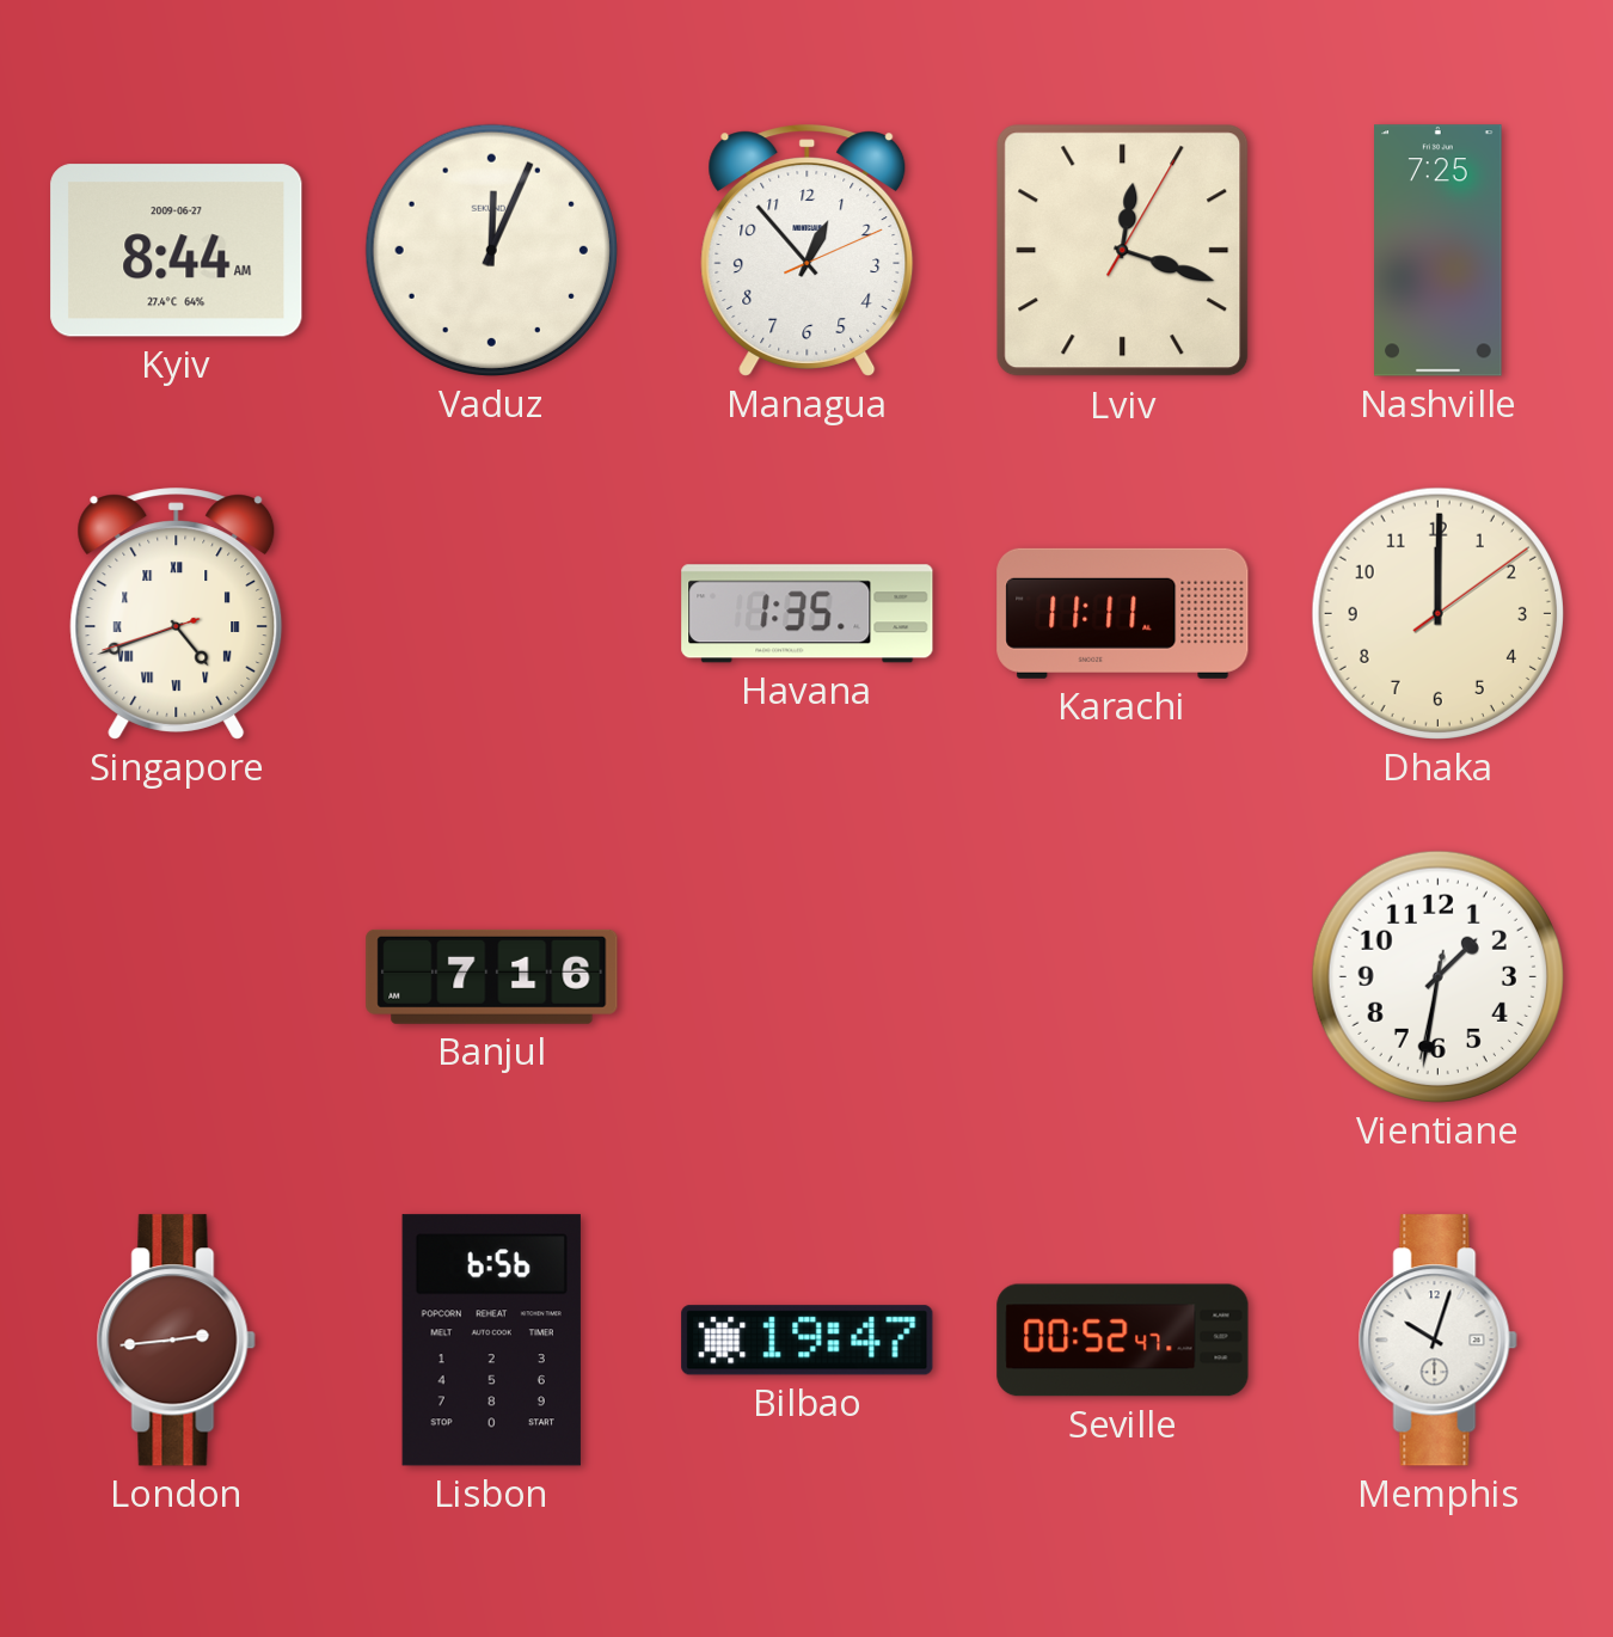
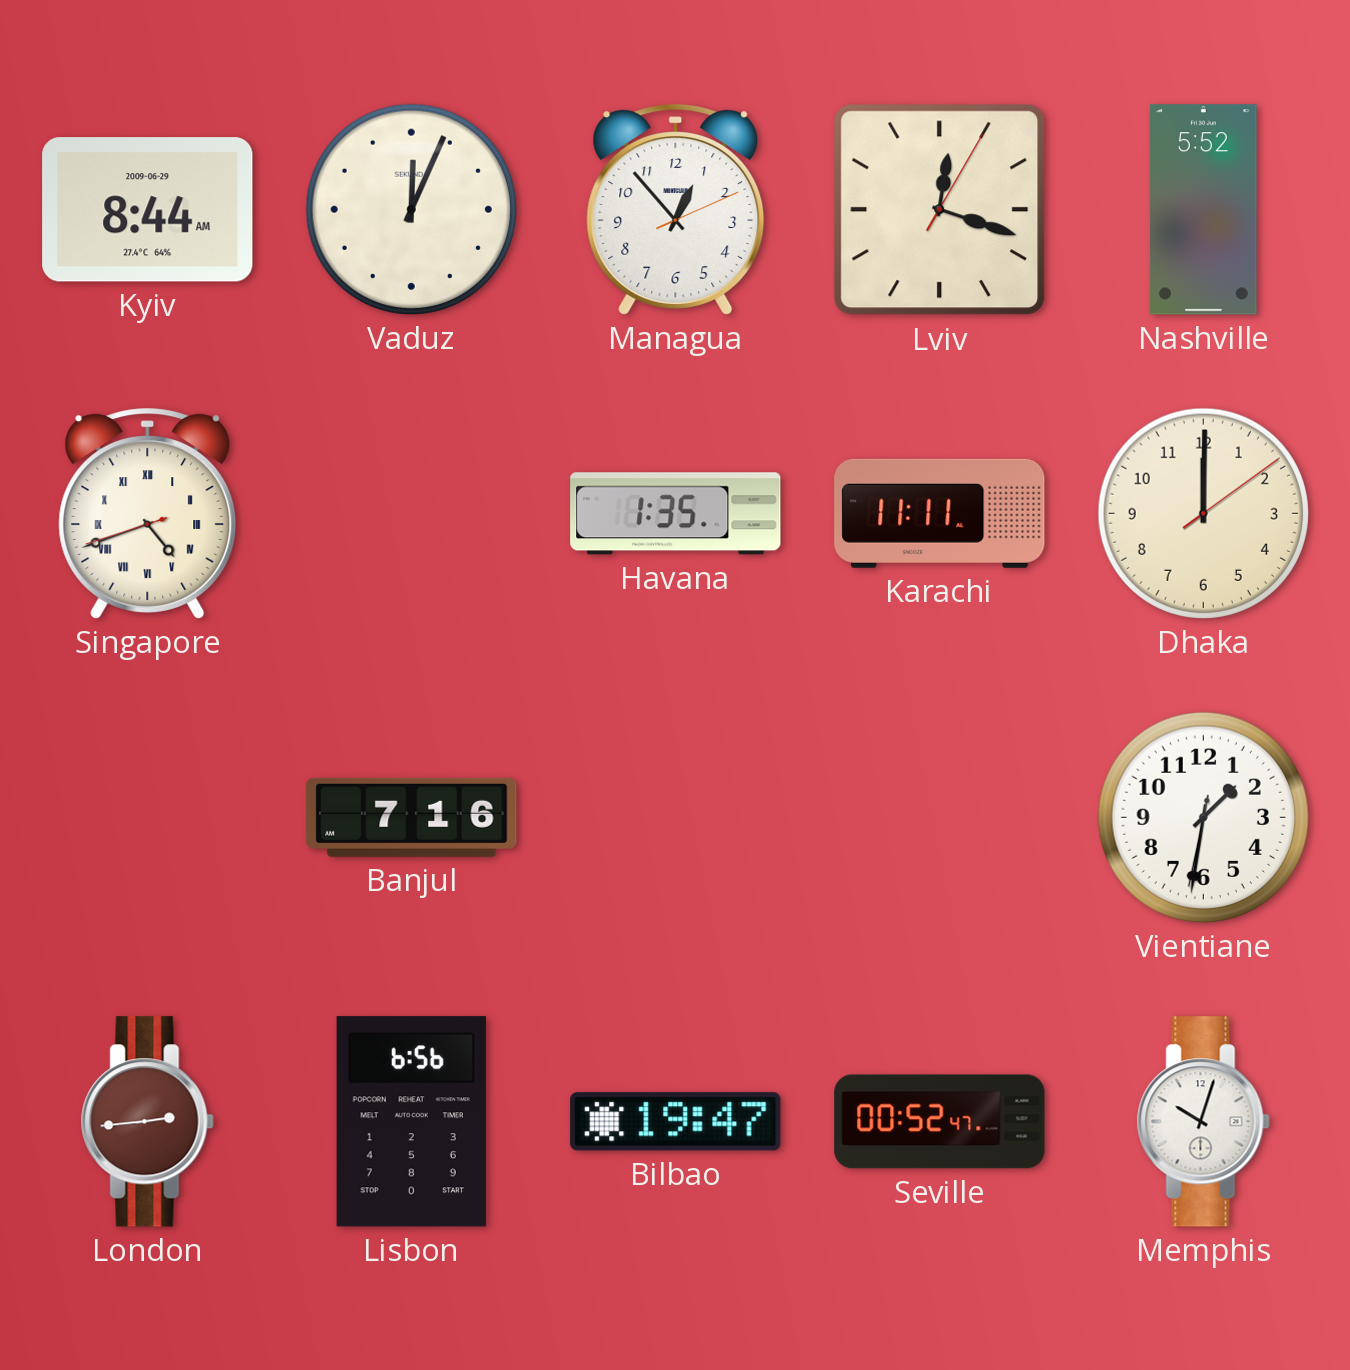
Kyiv date: 2009-06-27 -> 2009-06-29 (148, 210)
Nashville: 7:25 -> 5:52 (1204, 210)
